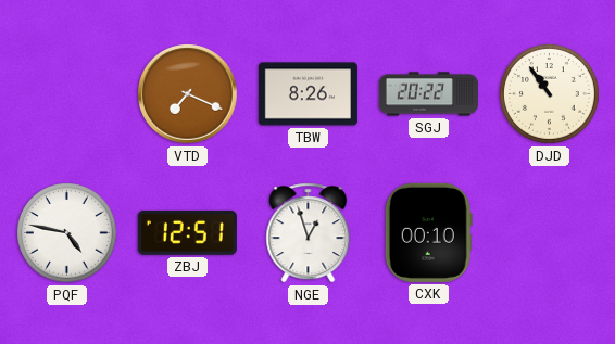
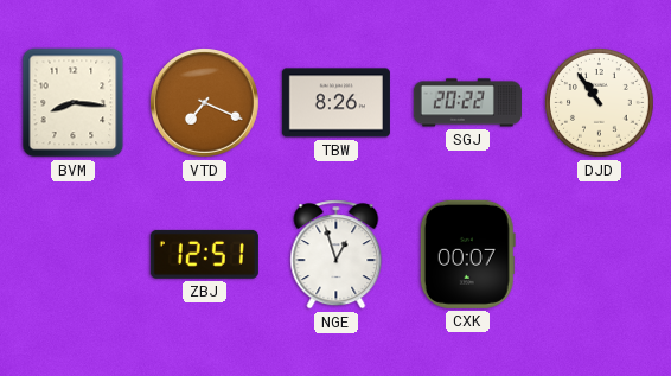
BVM: none -> 8:16 (74, 103)
PQF: 4:47 -> none (67, 233)
CXK: 00:10 -> 00:07 (467, 254)
